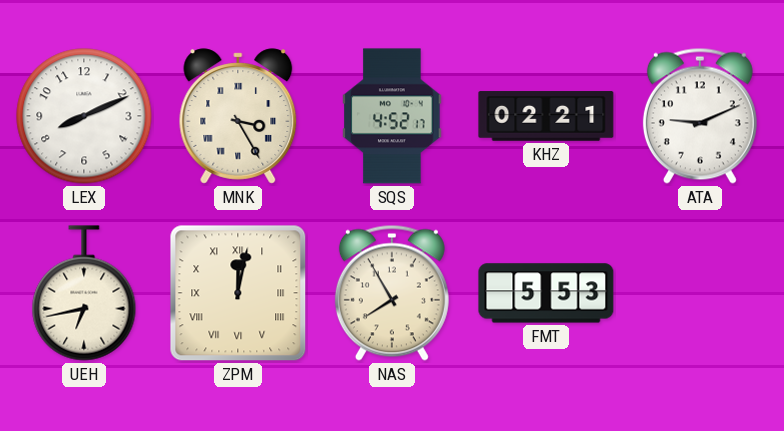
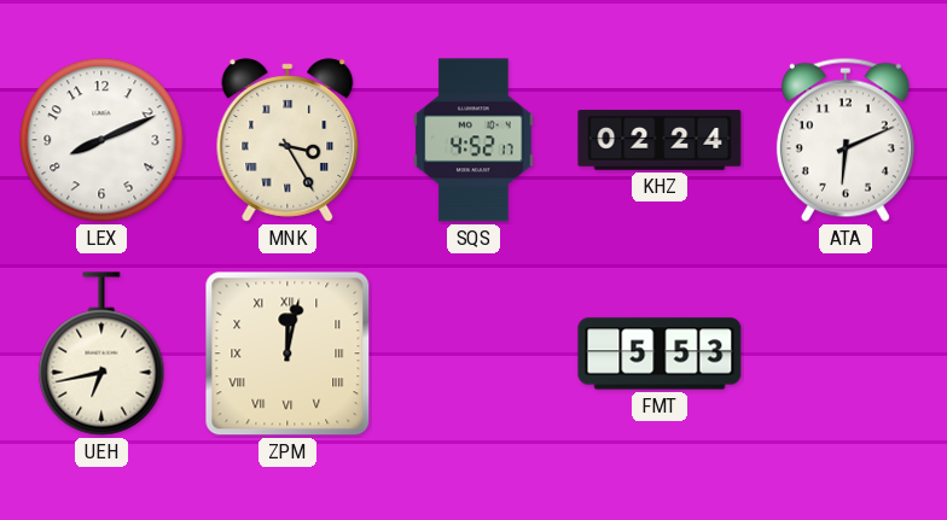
KHZ: 02:21 -> 02:24 (660, 140)
ATA: 9:11 -> 6:11 (846, 140)
NAS: 7:55 -> none (392, 293)
